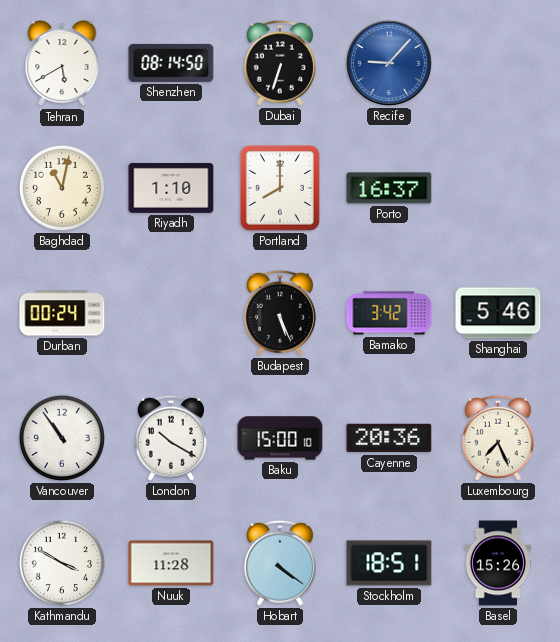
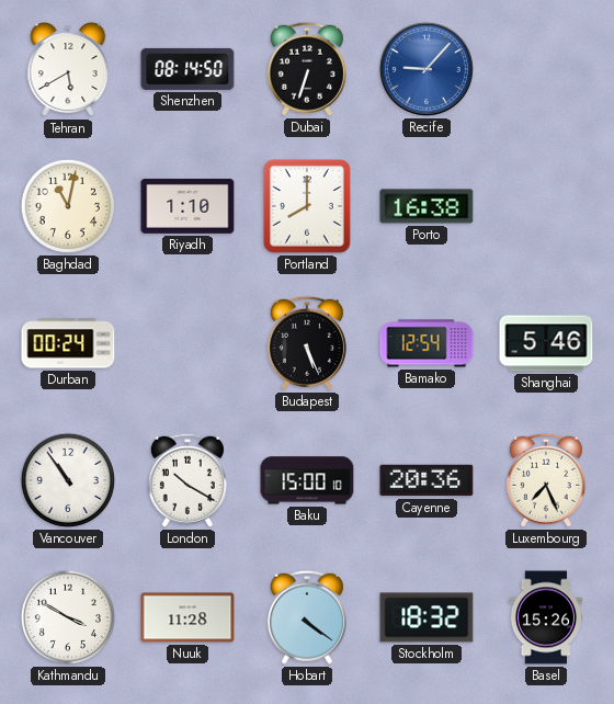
Porto: 16:37 -> 16:38 (427, 206)
Bamako: 3:42 -> 12:54 (427, 343)
Stockholm: 18:51 -> 18:32 (427, 617)
